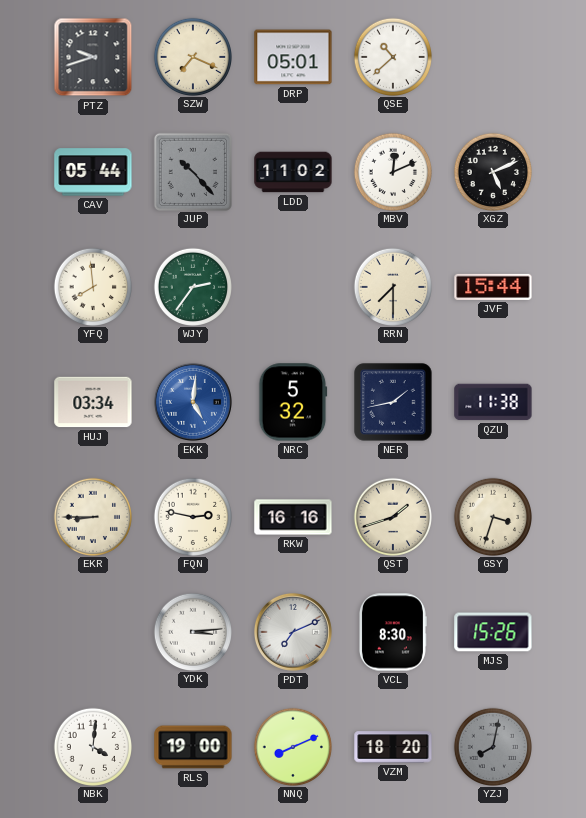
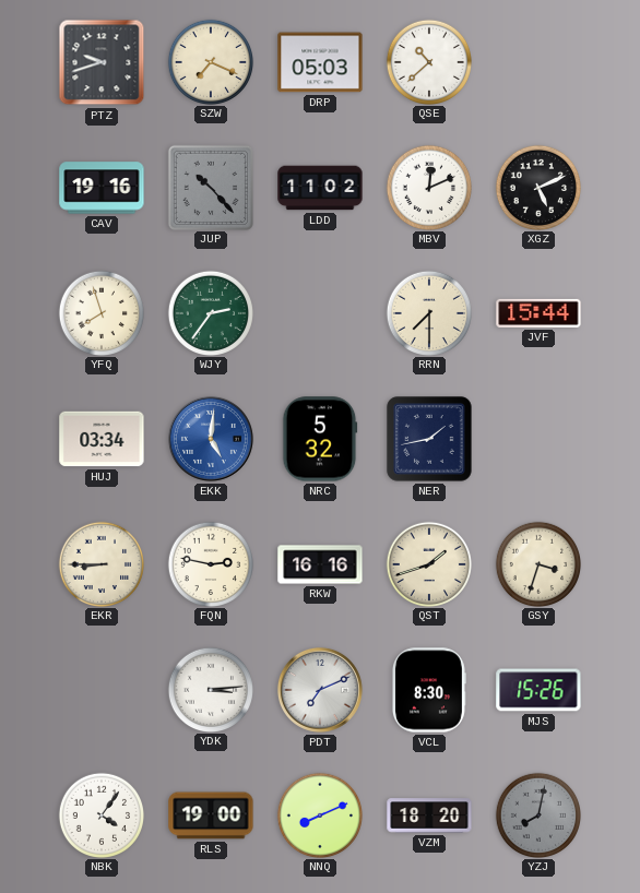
DRP: 05:01 -> 05:03 (320, 62)
CAV: 05:44 -> 19:16 (102, 188)
YFQ: 7:59 -> 7:57 (100, 312)
QZU: 11:38 -> none (493, 402)
NBK: 4:01 -> 4:06 (100, 814)
